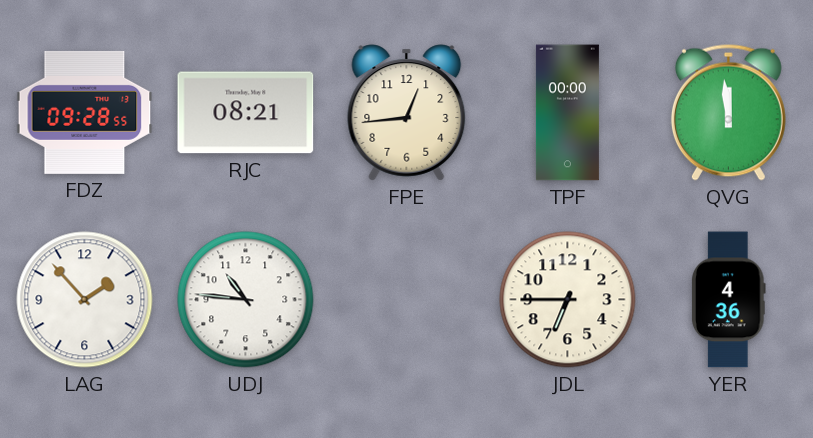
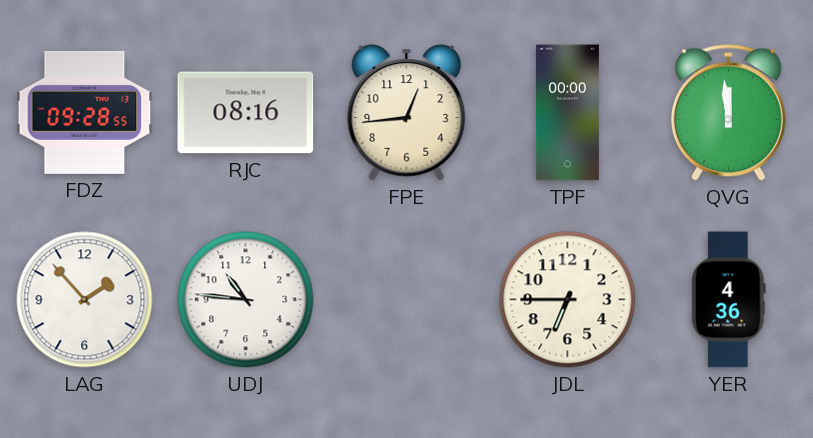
RJC: 08:21 -> 08:16 (246, 113)
